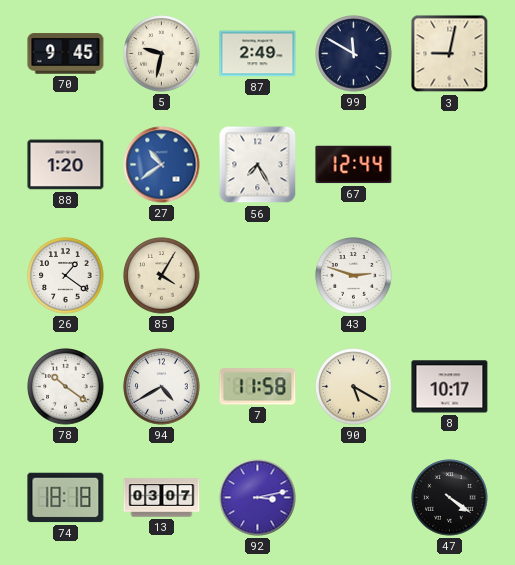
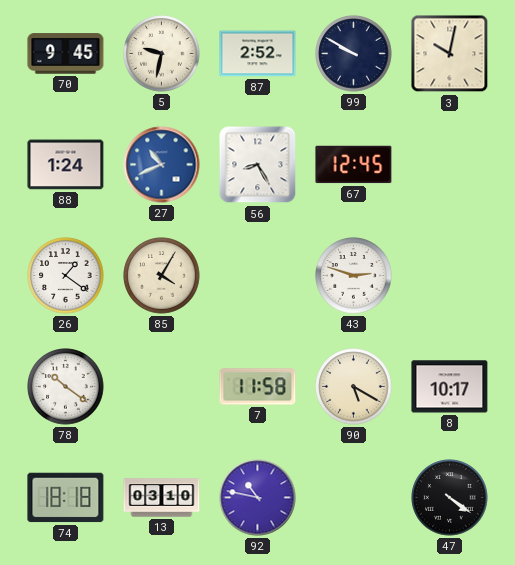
87: 2:49 -> 2:52 (258, 54)
99: 11:50 -> 9:50 (354, 54)
3: 9:02 -> 10:02 (450, 54)
88: 1:20 -> 1:24 (66, 165)
27: 10:39 -> 10:41 (162, 165)
56: 7:25 -> 8:25 (258, 165)
67: 12:44 -> 12:45 (354, 165)
94: 4:40 -> none (162, 387)
13: 03:07 -> 03:10 (162, 498)
92: 3:13 -> 10:47 (258, 498)
